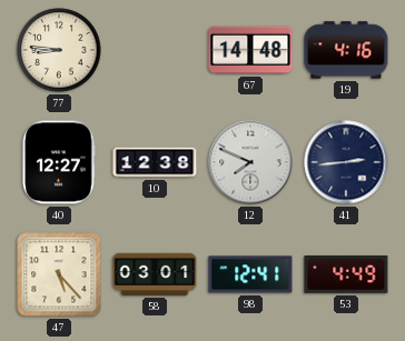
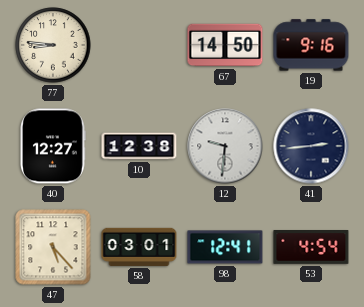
67: 14:48 -> 14:50 (225, 45)
19: 4:16 -> 9:16 (311, 45)
12: 7:49 -> 9:31 (225, 146)
53: 4:49 -> 4:54 (311, 248)
